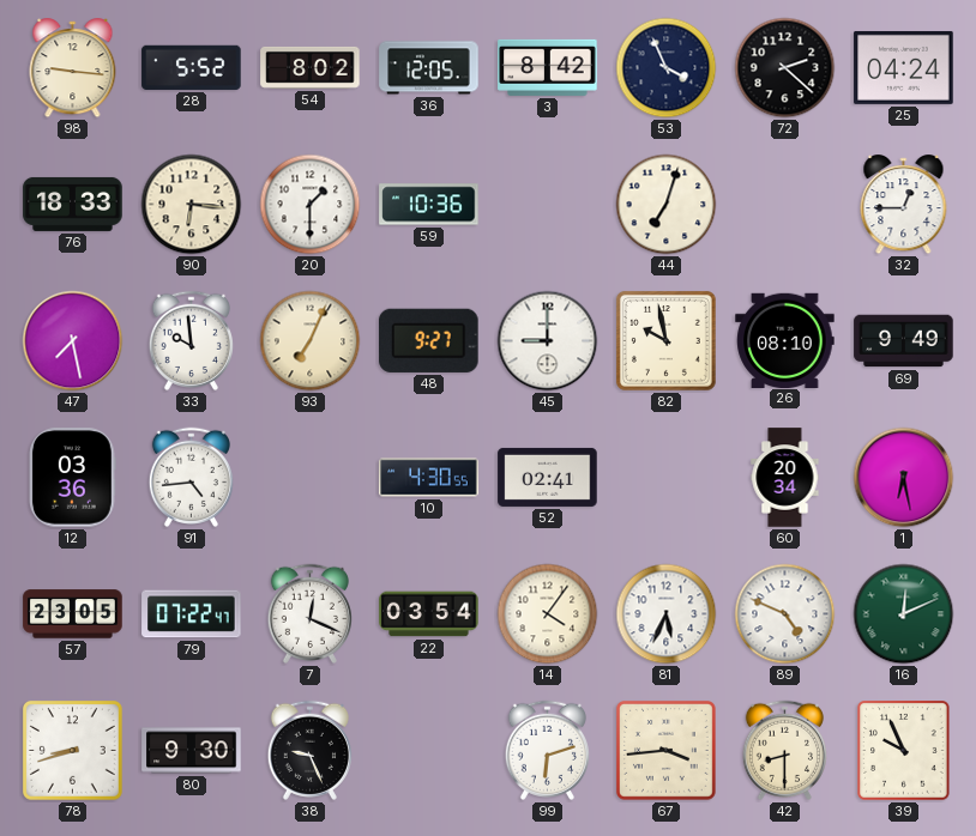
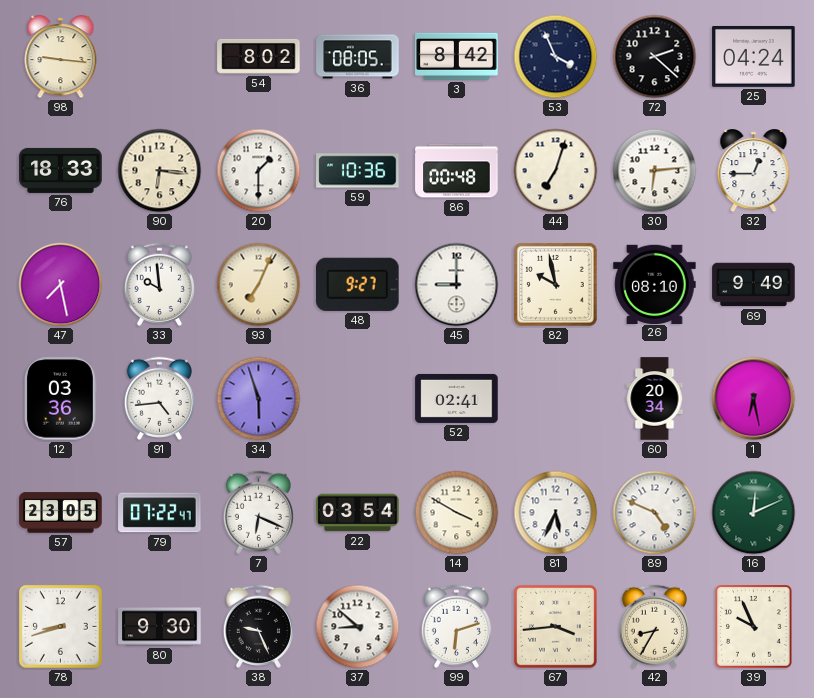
28: 5:52 -> none (192, 67)
36: 12:05 -> 08:05 (358, 57)
86: none -> 00:48 (457, 171)
30: none -> 6:14 (655, 171)
34: none -> 5:57 (259, 399)
10: 4:30 -> none (429, 478)
7: 12:19 -> 6:19 (258, 512)
14: 4:06 -> 3:50 (457, 513)
37: none -> 8:52 (358, 627)
42: 8:30 -> 8:35 (654, 626)
